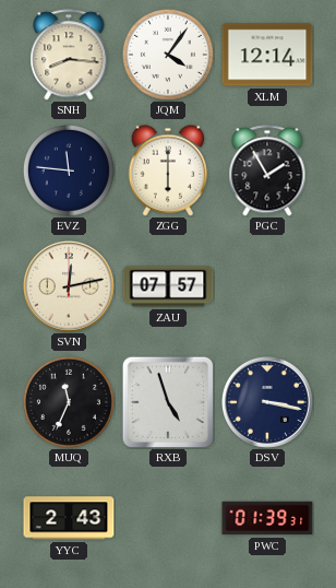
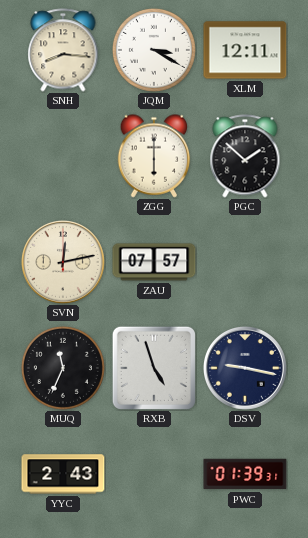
JQM: 4:06 -> 3:20 (154, 50)
XLM: 12:14 -> 12:11 (245, 50)
EVZ: 11:46 -> none (69, 170)
PGC: 1:55 -> 1:52 (245, 156)
DSV: 3:17 -> 9:17 (246, 369)
